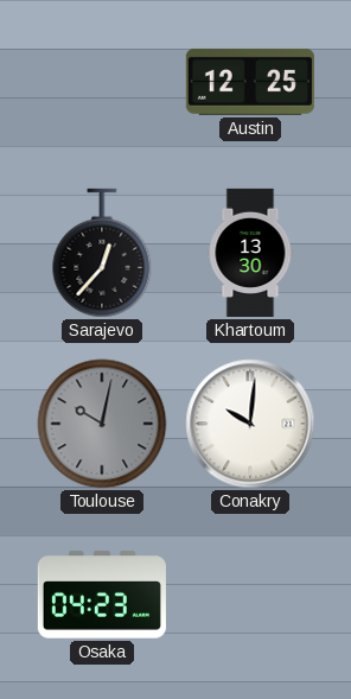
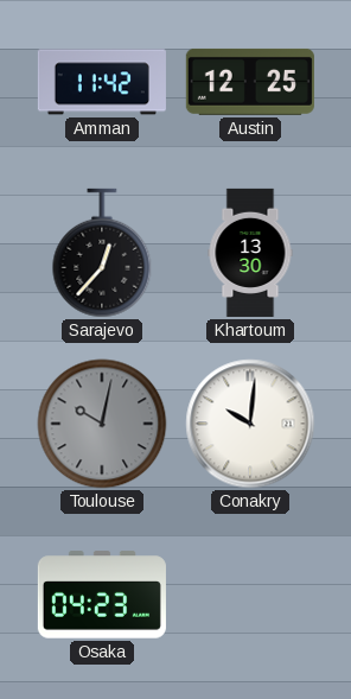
Amman: none -> 11:42 (102, 82)
